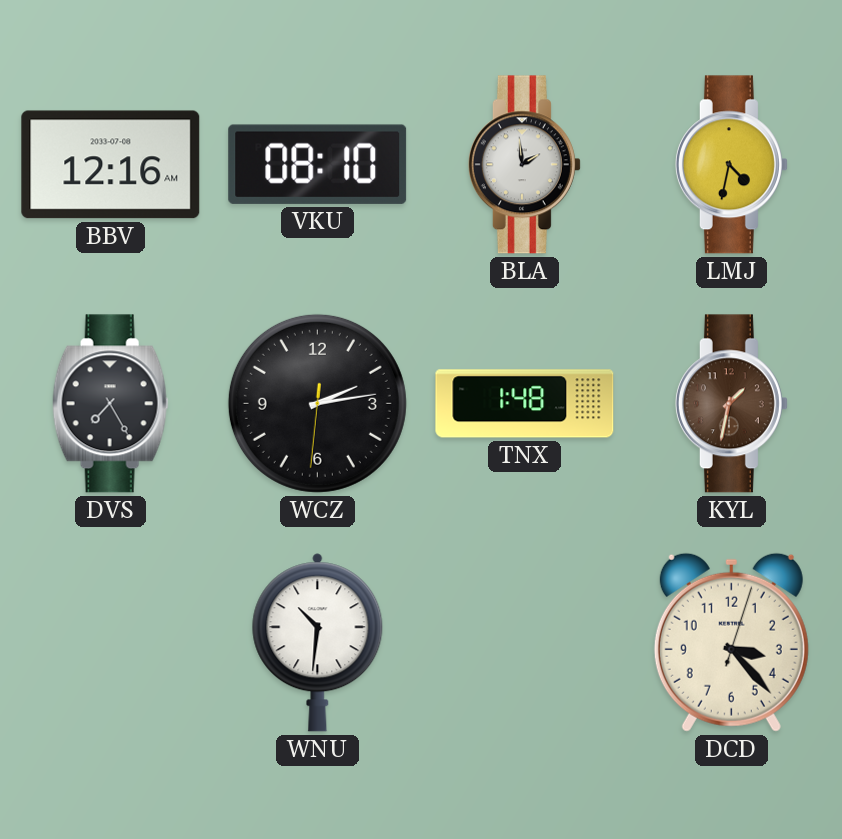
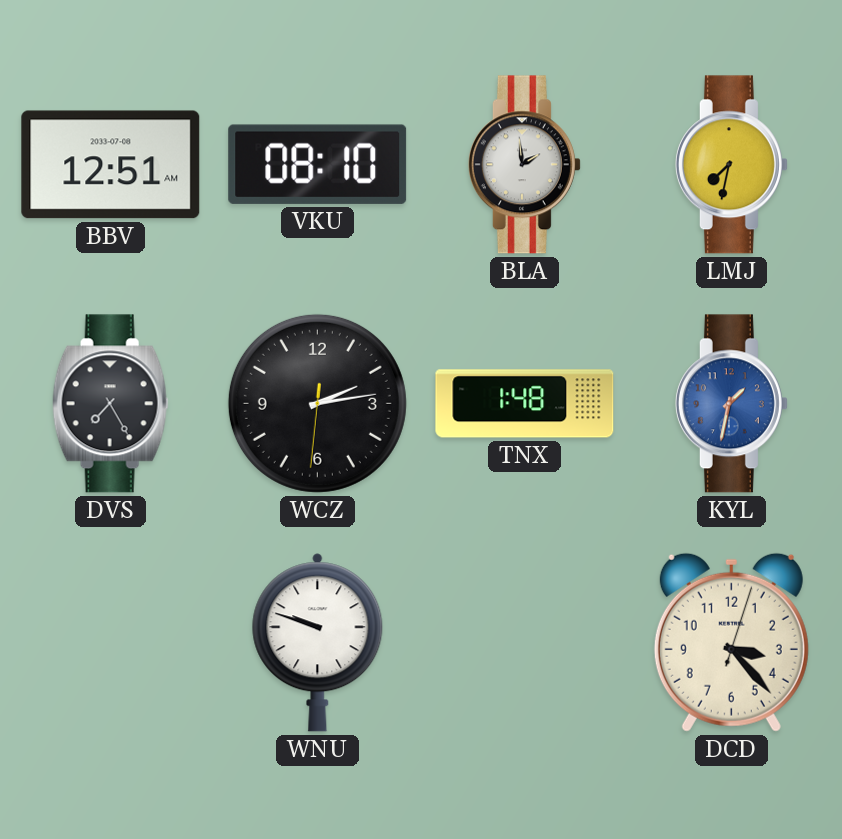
BBV: 12:16 -> 12:51 (111, 165)
LMJ: 4:32 -> 7:32 (731, 165)
KYL dial: brown -> blue (731, 404)
WNU: 10:31 -> 9:48 (318, 643)
